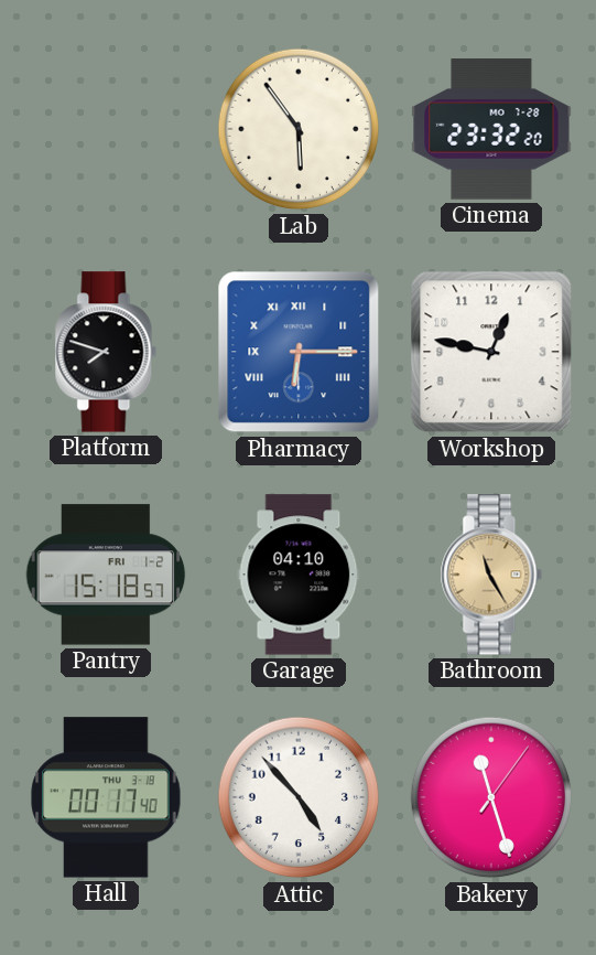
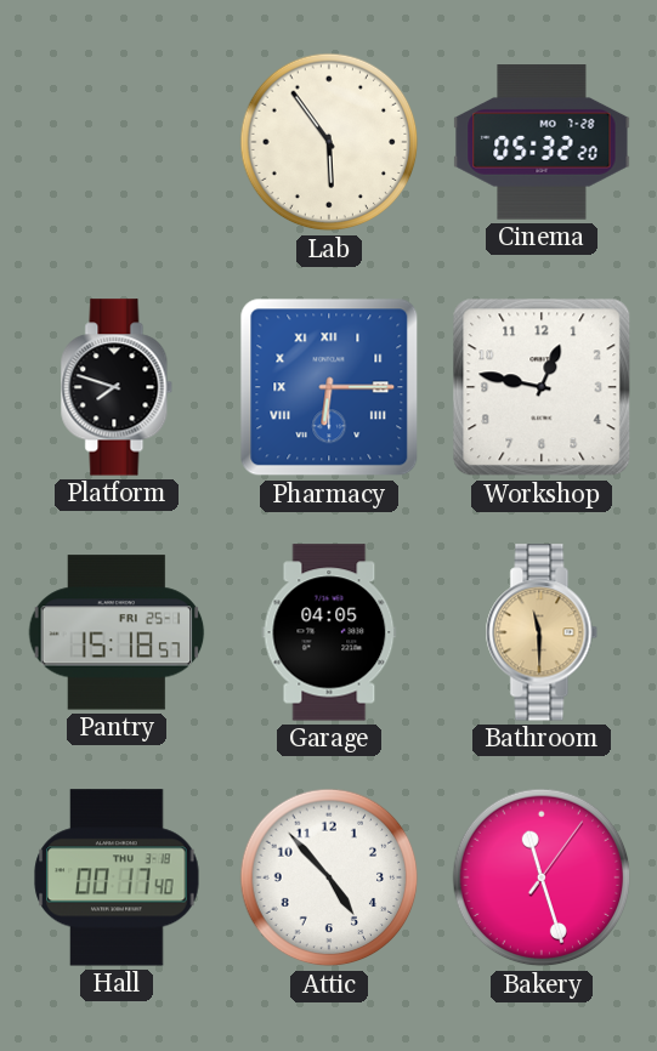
Cinema: 23:32 -> 05:32 (542, 142)
Pantry date: FRI 1-2 -> FRI 25-1 (117, 632)
Garage: 04:10 -> 04:05 (329, 632)
Bathroom: 11:25 -> 11:30 (542, 632)
